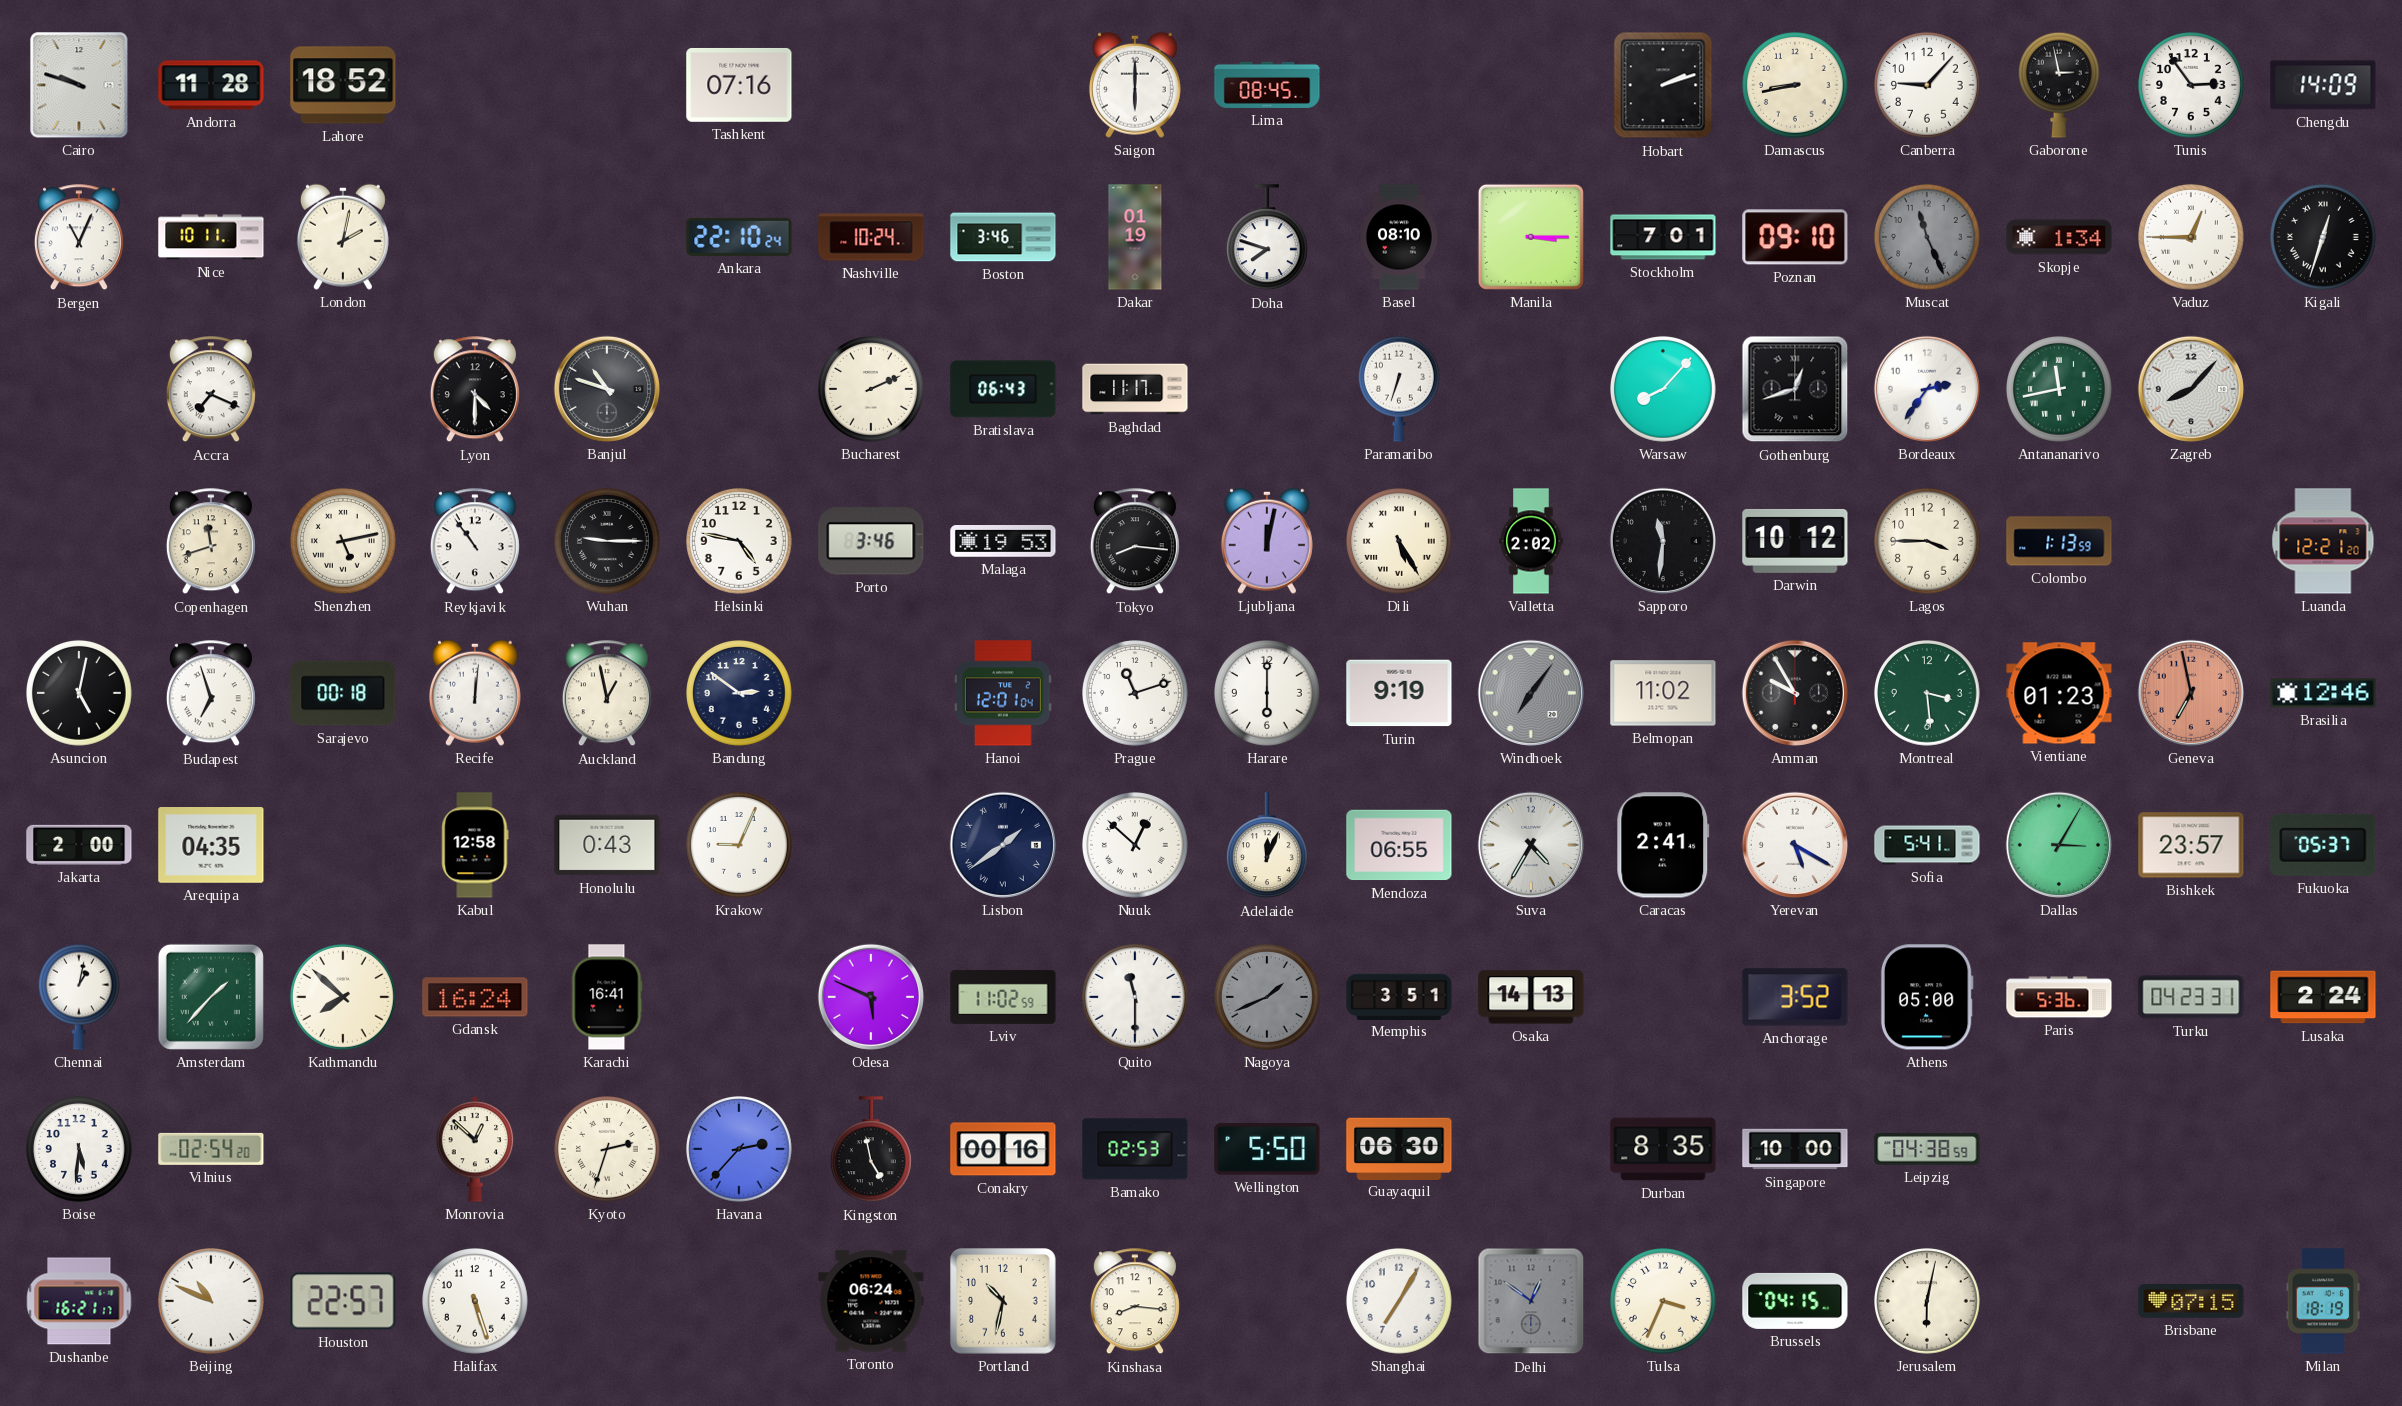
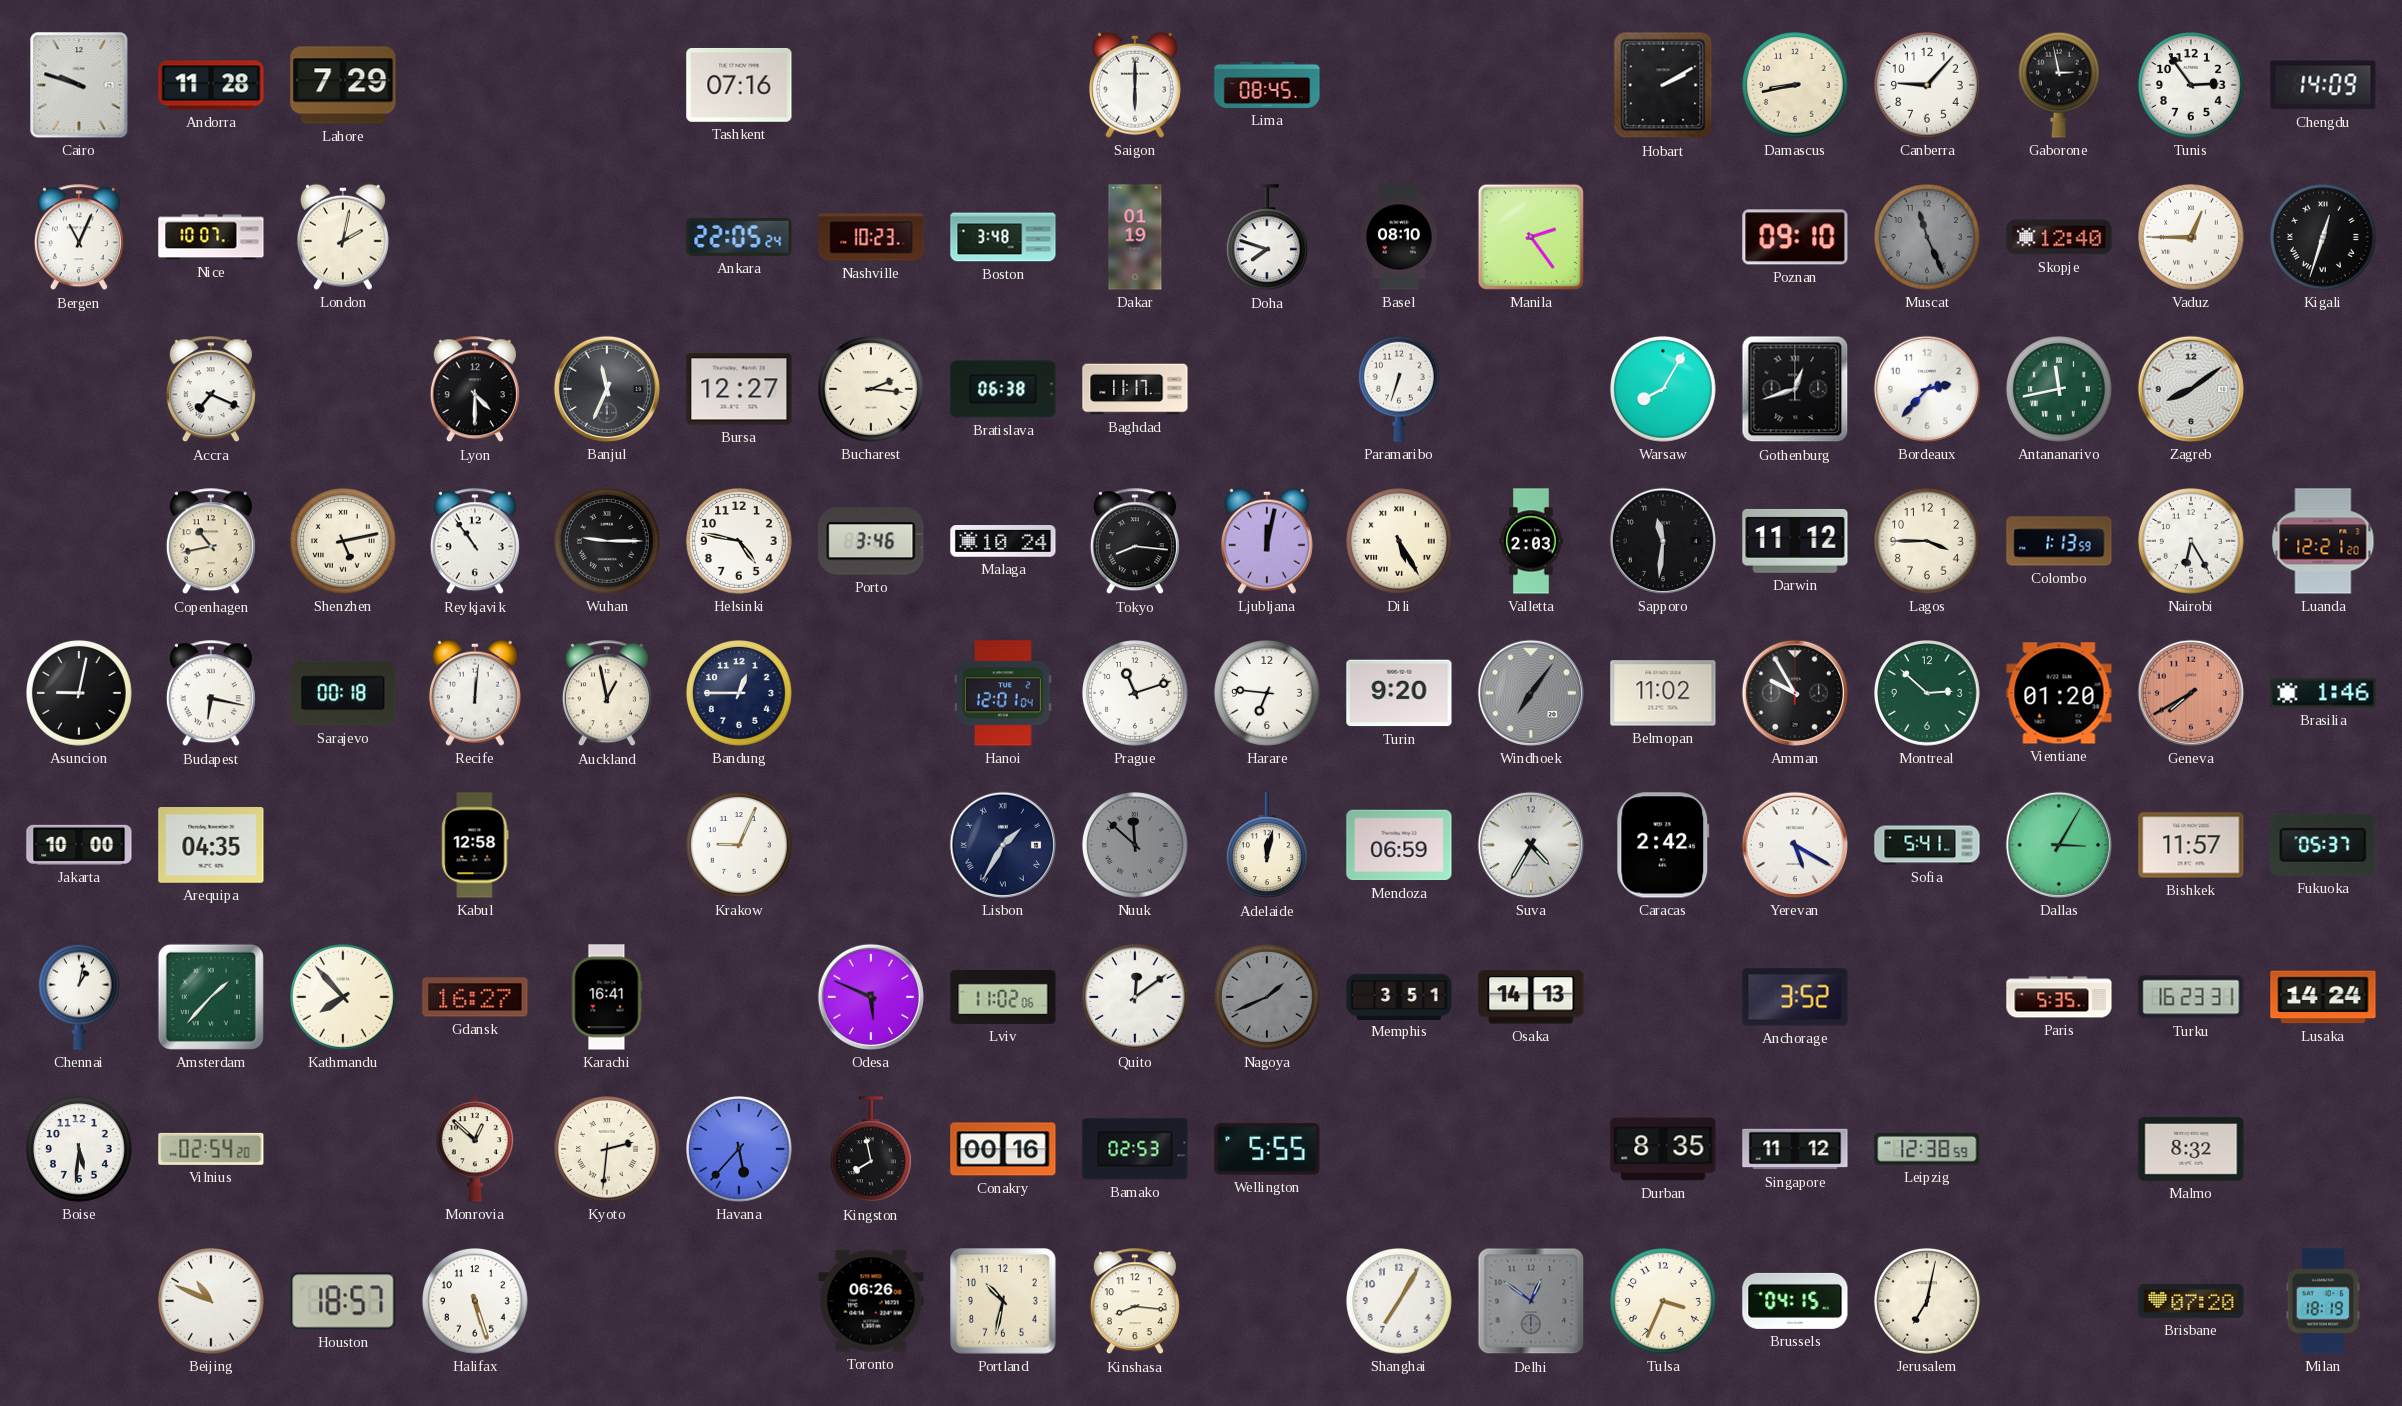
Lahore: 18:52 -> 7:29 (343, 85)
Hobart: 2:12 -> 2:10 (1663, 85)
Nice: 10:11 -> 10:07 (211, 237)
Ankara: 22:10 -> 22:05 (739, 237)
Nashville: 10:24 -> 10:23 (871, 237)
Boston: 3:46 -> 3:48 (1003, 237)
Manila: 3:15 -> 2:24 (1531, 237)
Stockholm: 7:01 -> none (1663, 237)
Skopje: 1:34 -> 12:40 (2059, 237)
Banjul: 10:48 -> 11:34 (607, 389)
Bursa: none -> 12:27 (739, 389)
Bucharest: 2:11 -> 2:16 (872, 390)
Bratislava: 06:43 -> 06:38 (1003, 389)
Warsaw: 8:07 -> 8:05 (1664, 390)
Bordeaux: 2:36 -> 2:37 (1927, 389)
Zagreb: 8:07 -> 8:09 (2191, 389)
Copenhagen: 11:42 -> 10:43 (211, 542)
Malaga: 19:53 -> 10:24 (1003, 542)
Valletta: 2:02 -> 2:03 (1531, 541)
Darwin: 10:12 -> 11:12 (1795, 541)
Nairobi: none -> 6:25 (2192, 542)
Asuncion: 5:02 -> 9:02 (80, 694)
Budapest: 6:57 -> 6:17 (211, 694)
Bandung: 2:51 -> 12:45 (740, 694)
Harare: 6:00 -> 6:46 (1268, 694)
Turin: 9:19 -> 9:20 (1399, 693)
Montreal: 3:29 -> 2:52 (1928, 694)
Vientiane: 01:23 -> 01:20 (2059, 693)
Geneva: 6:58 -> 7:40 (2191, 693)
Brasilia: 12:46 -> 1:46 (2323, 693)
Jakarta: 2:00 -> 10:00 (79, 845)
Honolulu: 0:43 -> none (607, 845)
Lisbon: 1:39 -> 1:35 (1003, 845)
Nuuk: 12:52 -> 11:52 (1136, 846)
Nuuk dial: white -> grey (1136, 846)
Adelaide: 12:04 -> 12:02 (1267, 846)
Mendoza: 06:55 -> 06:59 (1399, 845)
Caracas: 2:41 -> 2:42 (1663, 845)
Bishkek: 23:57 -> 11:57 (2191, 845)
Kathmandu: 7:52 -> 7:53 (344, 998)
Gdansk: 16:24 -> 16:27 (475, 997)
Lviv: 11:02:59 -> 11:02:06 (1003, 997)
Quito: 11:30 -> 12:09 (1136, 998)
Athens: 05:00 -> none (1927, 997)
Paris: 5:36 -> 5:35 (2059, 997)
Turku: 04:23 -> 16:23 (2191, 997)
Lusaka: 2:24 -> 14:24 (2323, 997)
Kyoto: 2:33 -> 2:31 (608, 1150)
Havana: 2:37 -> 5:37 (740, 1150)
Kingston: 4:58 -> 7:58 (871, 1150)
Wellington: 5:50 -> 5:55 (1267, 1149)
Guayaquil: 06:30 -> none (1399, 1148)
Singapore: 10:00 -> 11:12 (1795, 1149)
Leipzig: 04:38 -> 12:38 (1927, 1149)
Malmo: none -> 8:32 (2191, 1149)
Dushanbe: 16:21 -> none (79, 1301)
Houston: 22:57 -> 18:57 (343, 1301)
Toronto: 06:24 -> 06:26 (871, 1301)
Jerusalem: 6:02 -> 7:02 (1928, 1302)
Brisbane: 07:15 -> 07:20 (2191, 1302)
